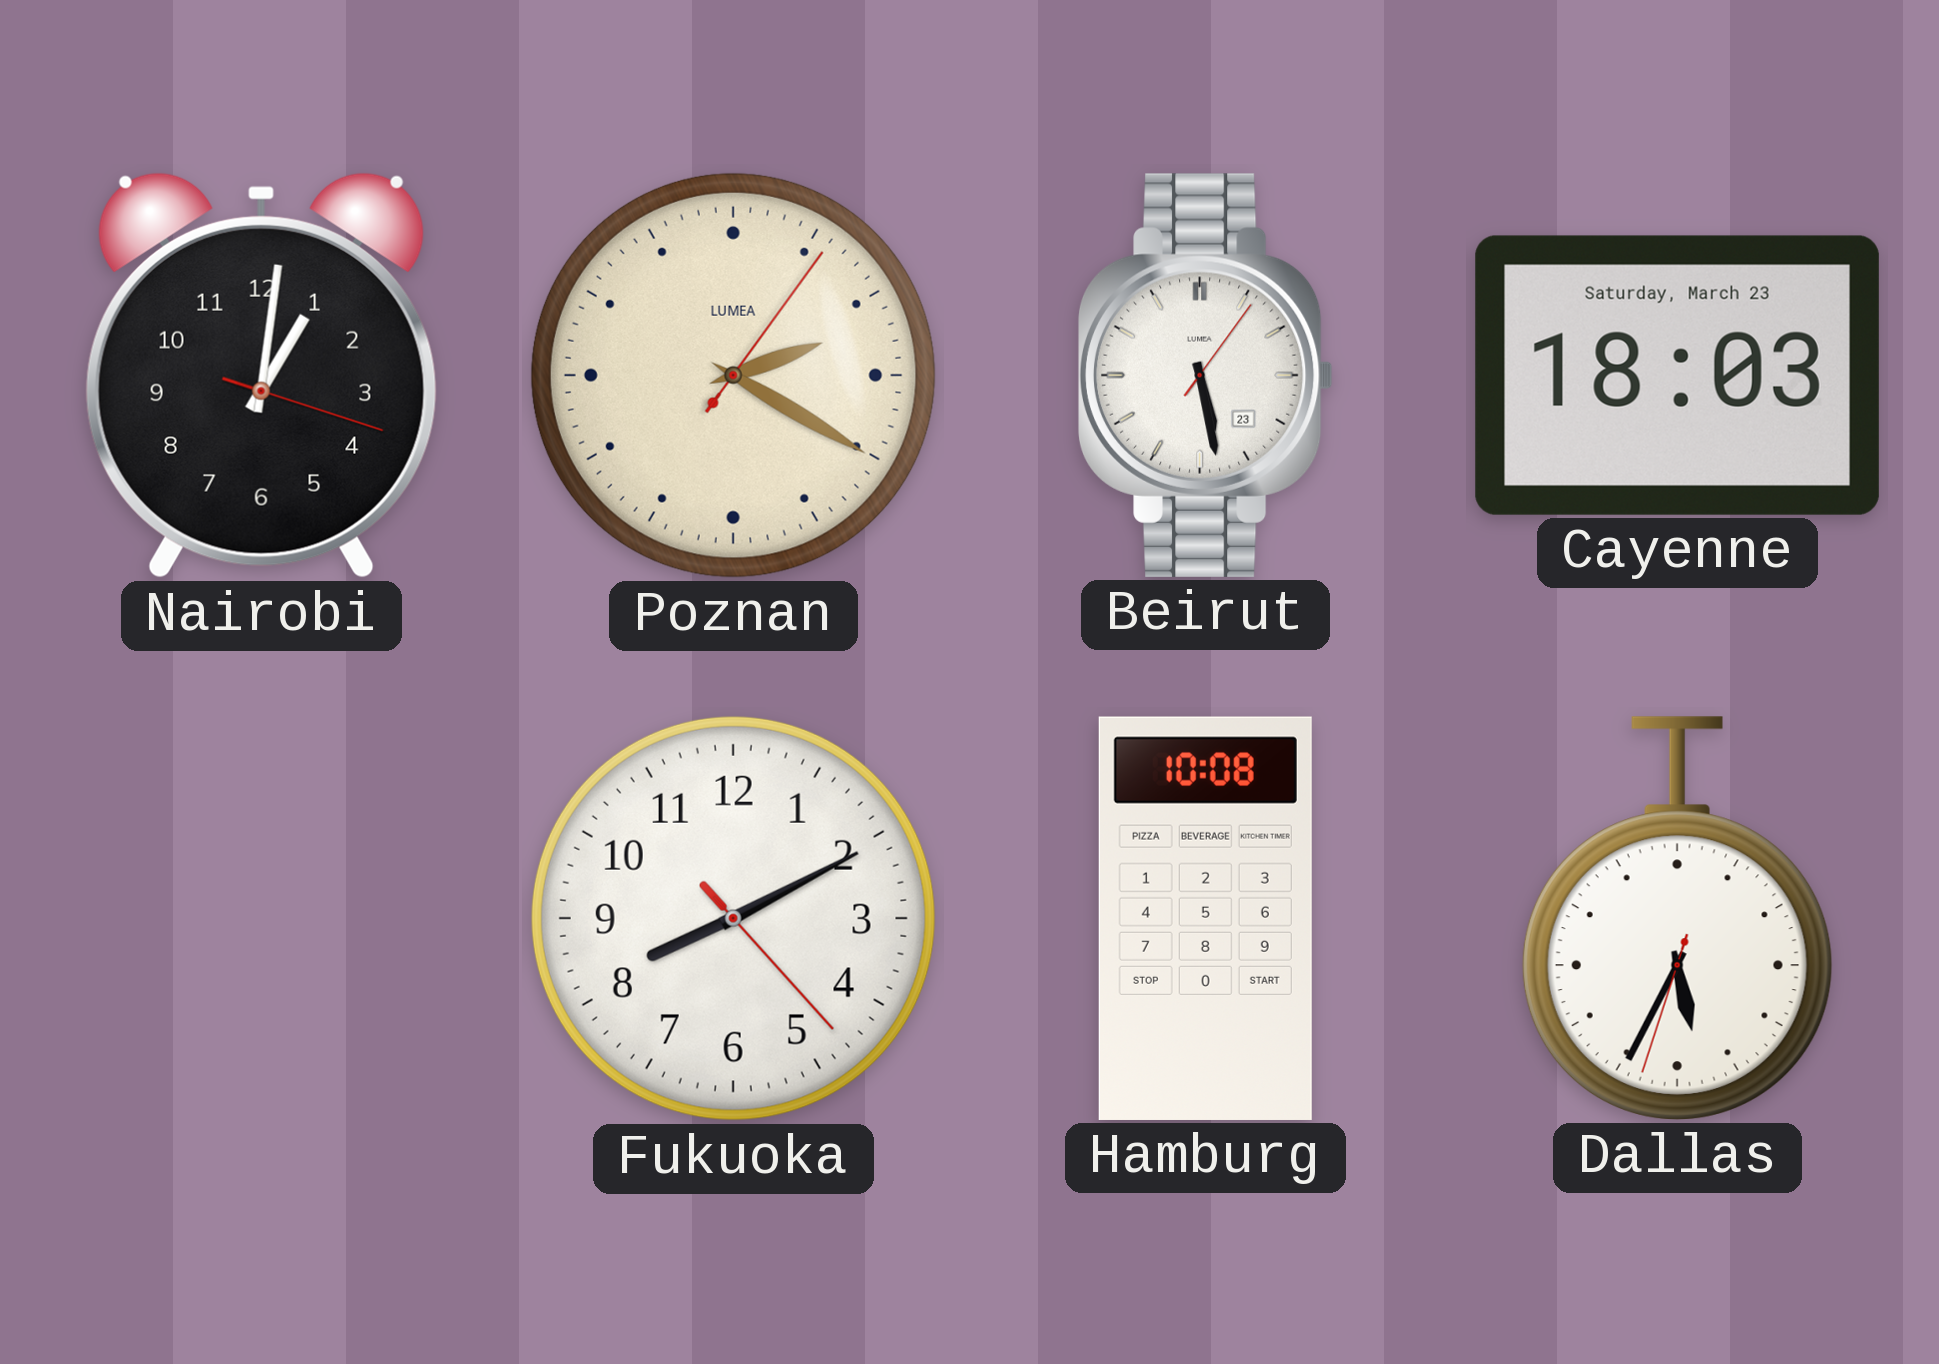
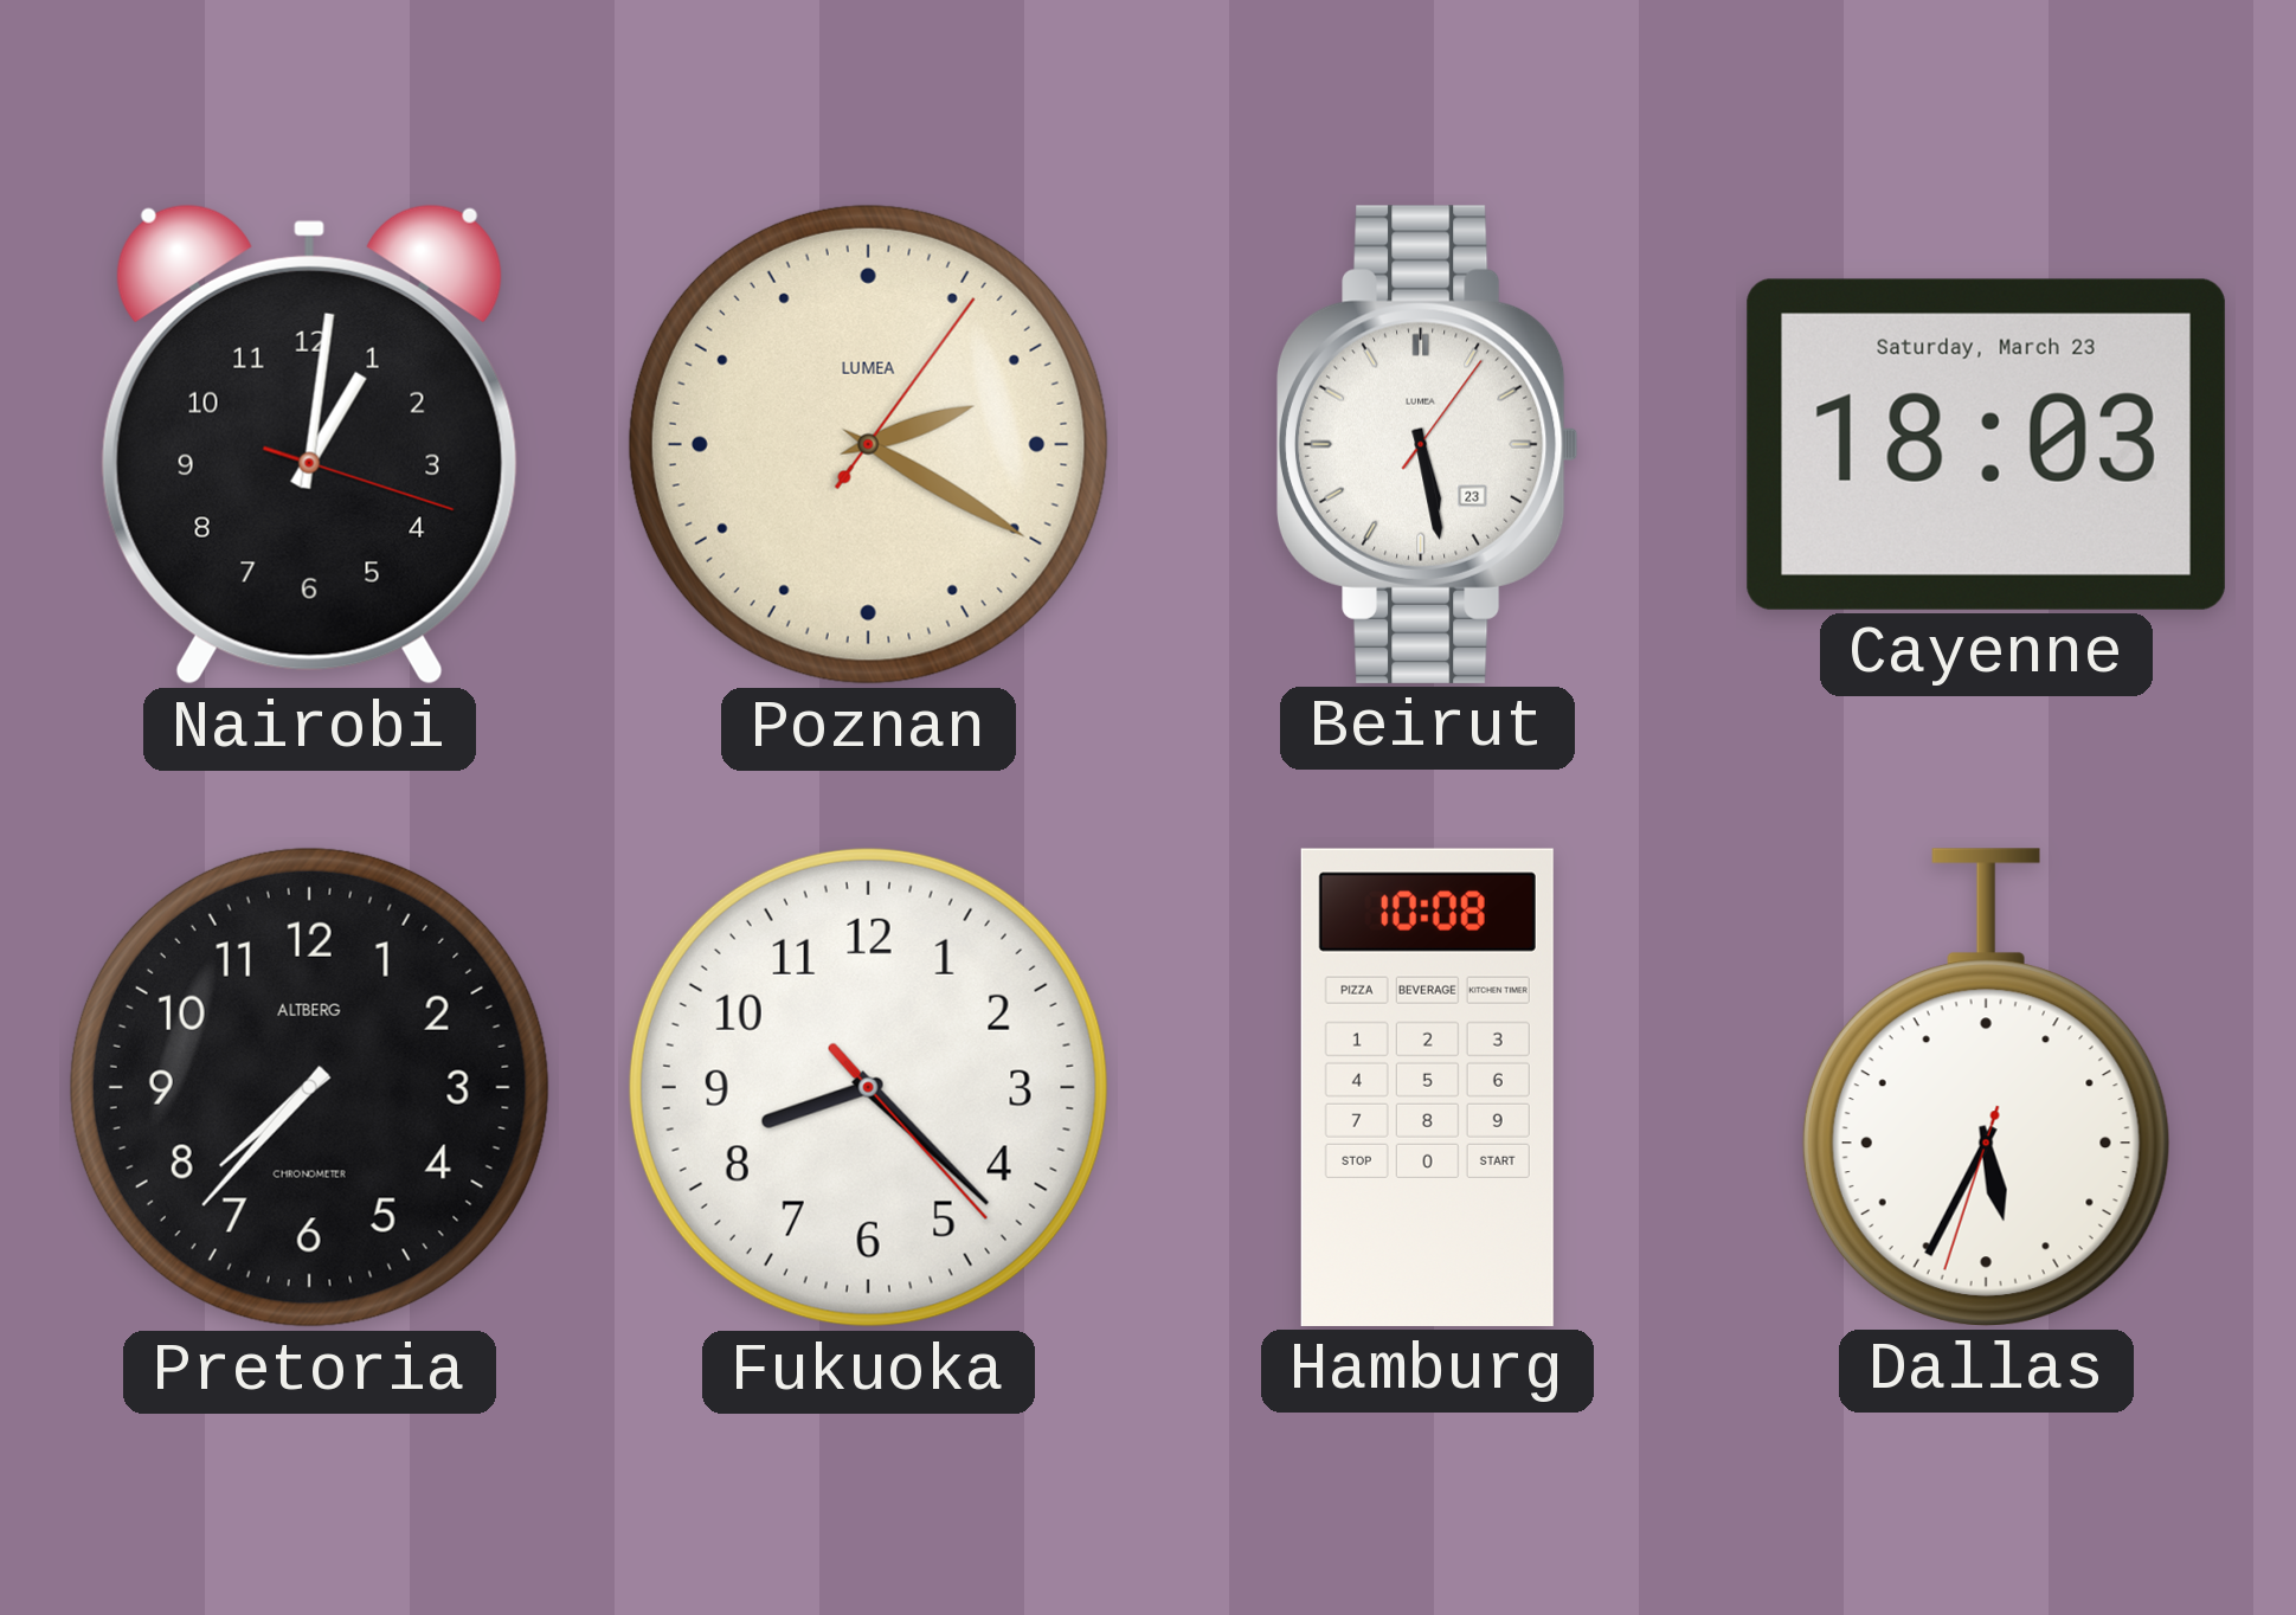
Pretoria: none -> 7:37 (309, 1087)
Fukuoka: 8:10 -> 8:22 (868, 1087)
